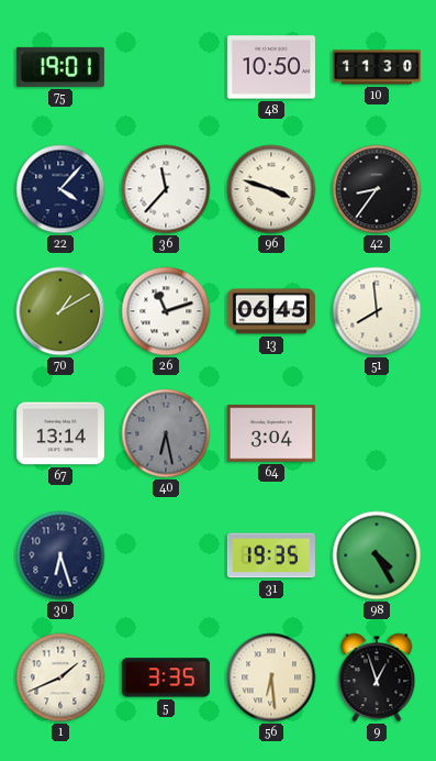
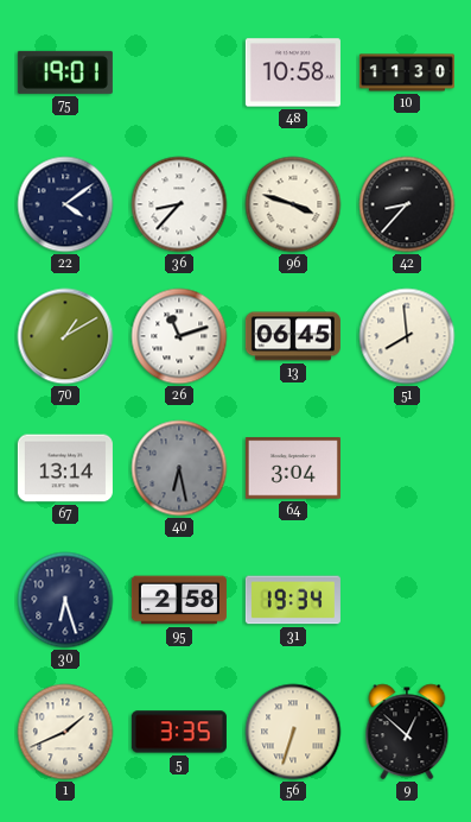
48: 10:50 -> 10:58 (293, 72)
22: 4:07 -> 4:09 (65, 204)
36: 11:37 -> 8:37 (179, 204)
42: 8:36 -> 8:37 (407, 204)
95: none -> 2:58 (179, 600)
31: 19:35 -> 19:34 (293, 600)
98: 4:25 -> none (377, 555)
56: 6:29 -> 6:33 (293, 732)
9: 12:57 -> 12:52 (407, 732)
